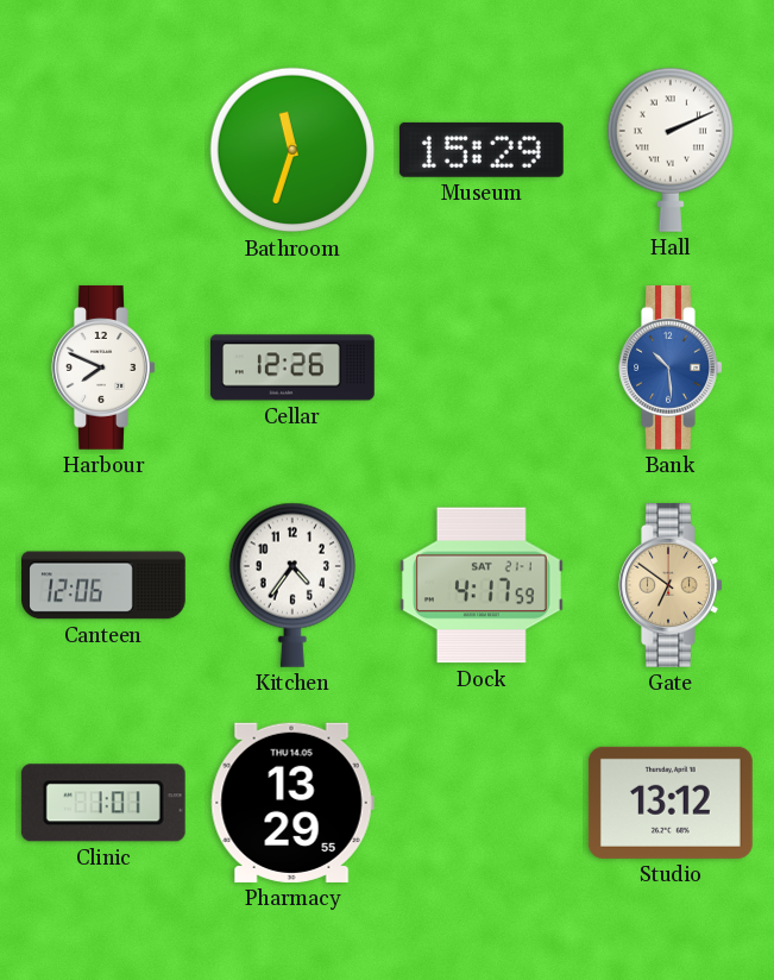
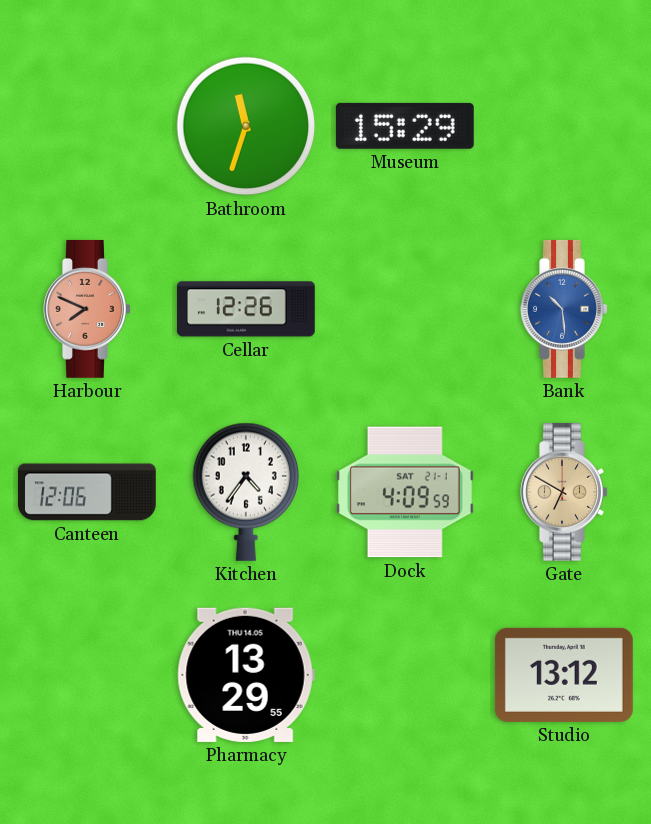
Hall: 2:11 -> none (669, 150)
Harbour dial: white -> salmon (87, 309)
Dock: 4:17 -> 4:09 (405, 492)
Gate: 6:51 -> 6:50 (564, 492)
Clinic: 1:01 -> none (103, 803)
